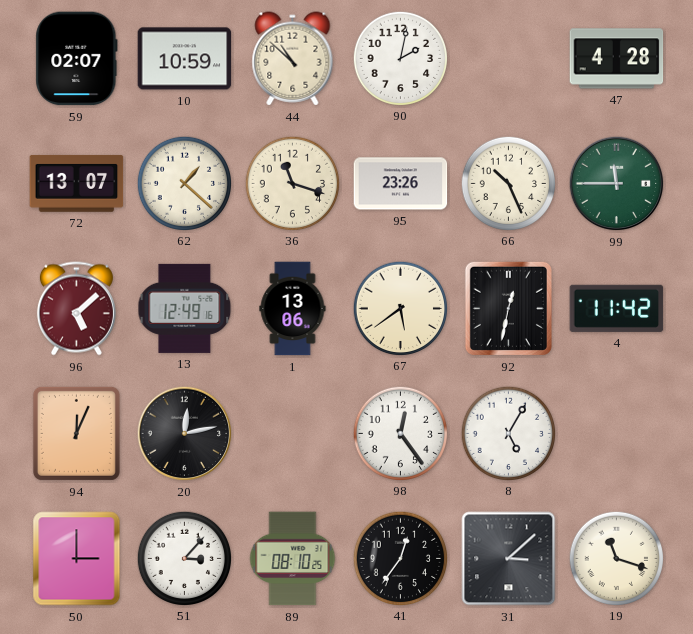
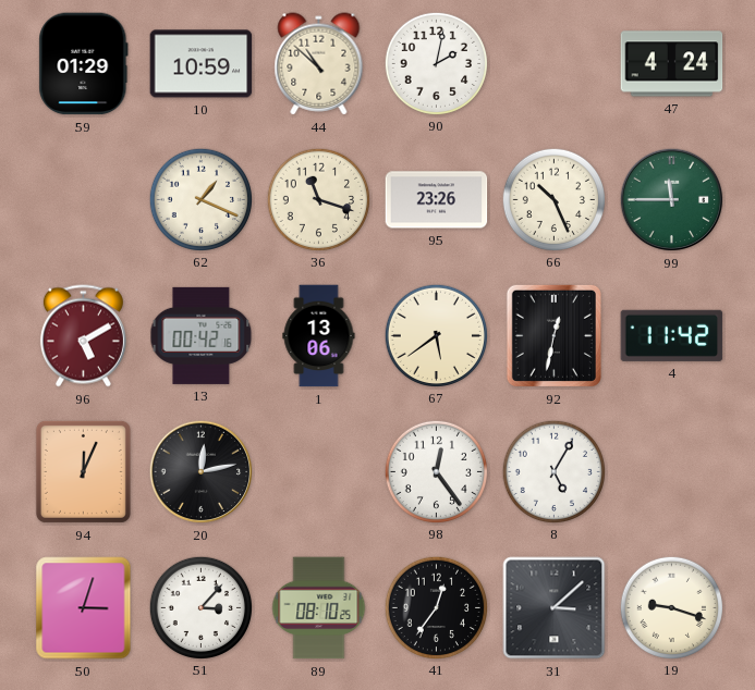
59: 02:07 -> 01:29 (84, 64)
47: 4:28 -> 4:24 (672, 64)
72: 13:07 -> none (77, 184)
62: 1:22 -> 1:19 (200, 199)
96: 5:08 -> 5:10 (83, 336)
13: 12:49 -> 00:42 (202, 335)
50: 3:00 -> 3:03 (84, 608)
19: 11:18 -> 9:18 (671, 607)
